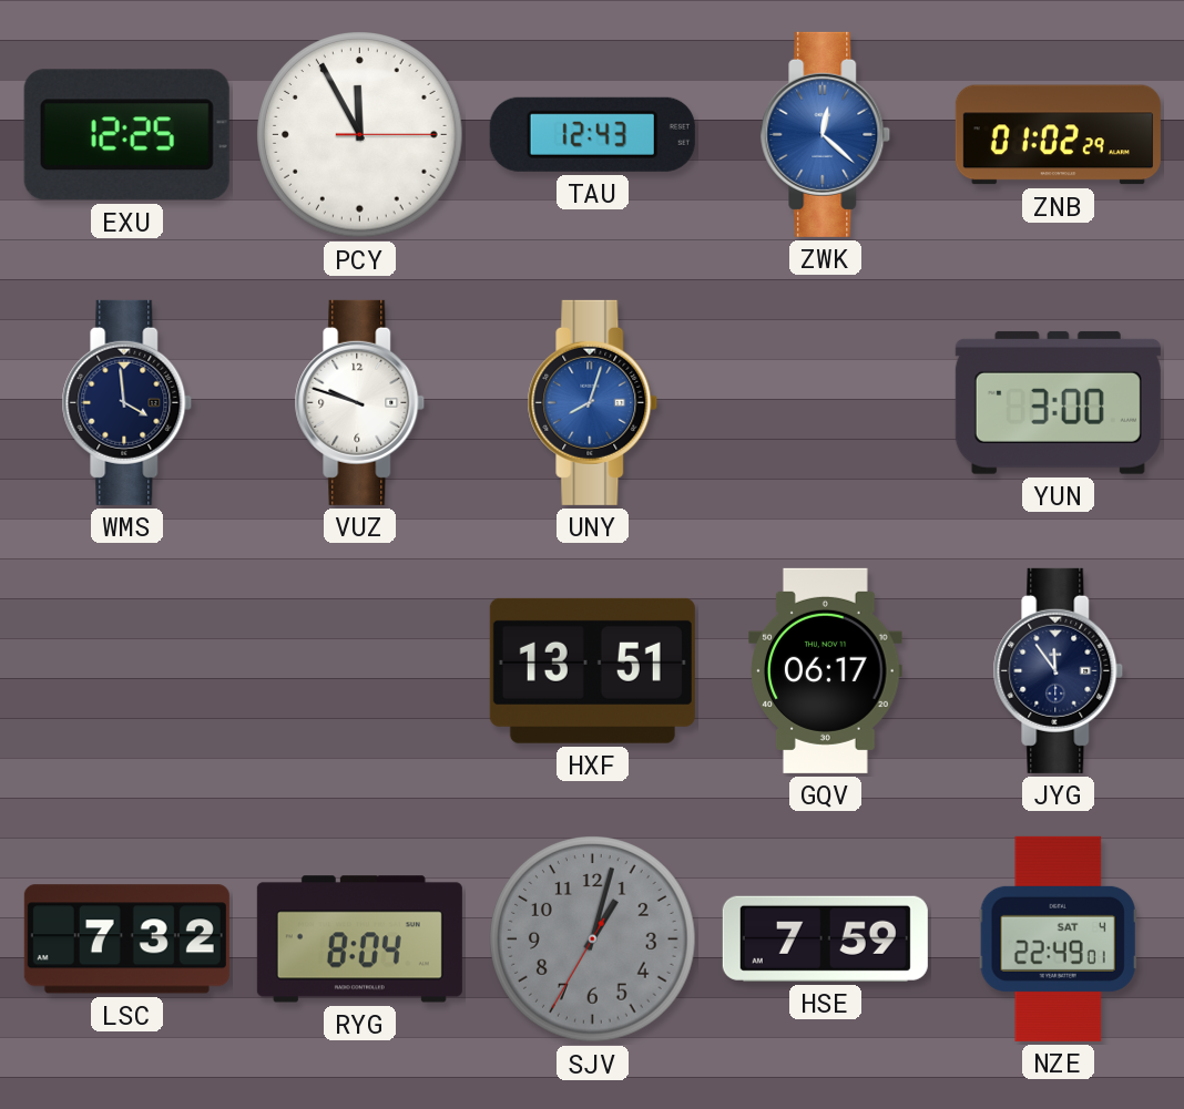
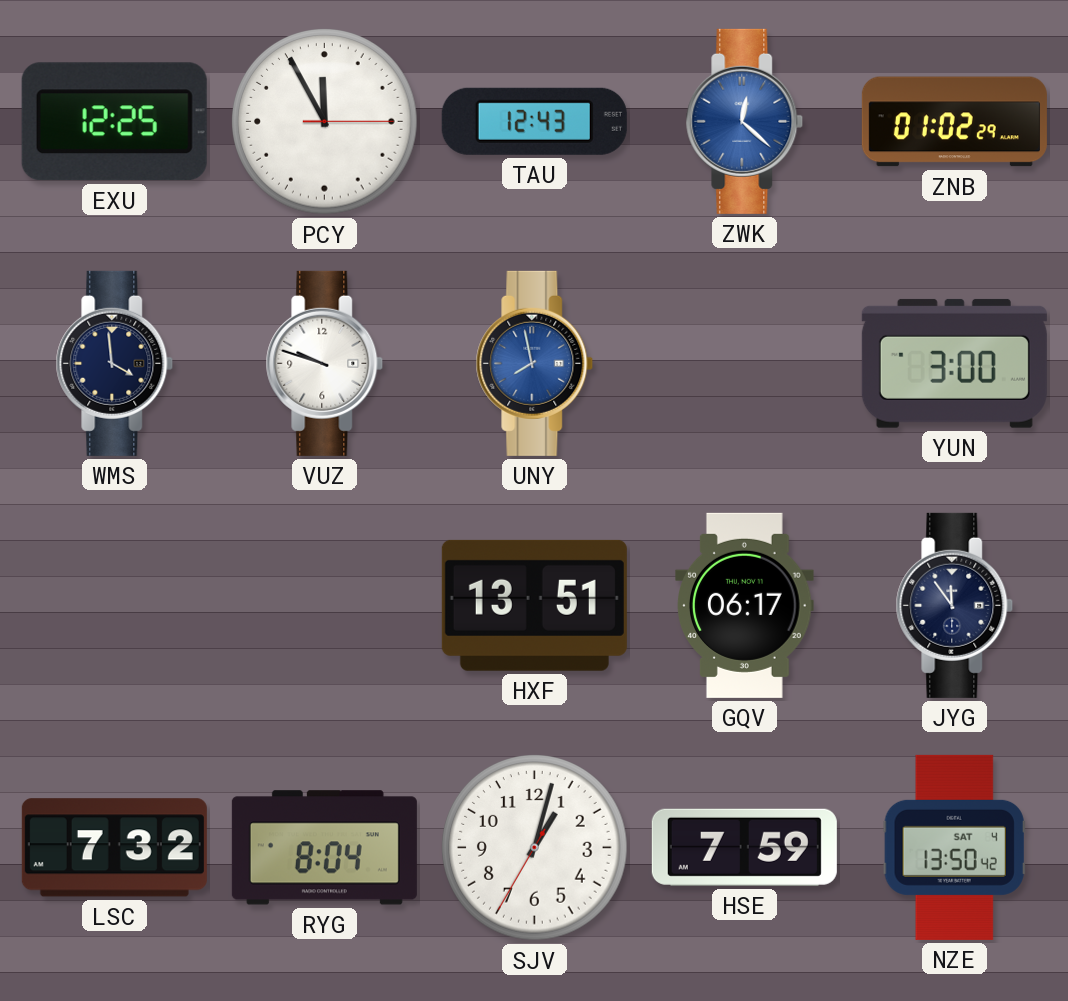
UNY: 8:03 -> 7:58 (535, 363)
SJV dial: grey -> white (535, 848)
NZE: 22:49 -> 13:50 (954, 847)
